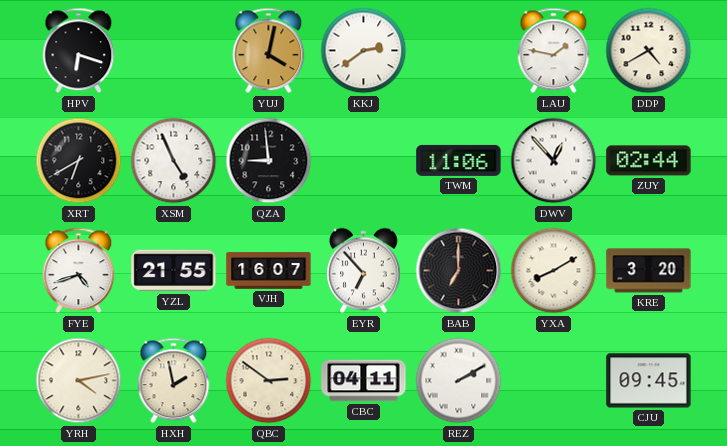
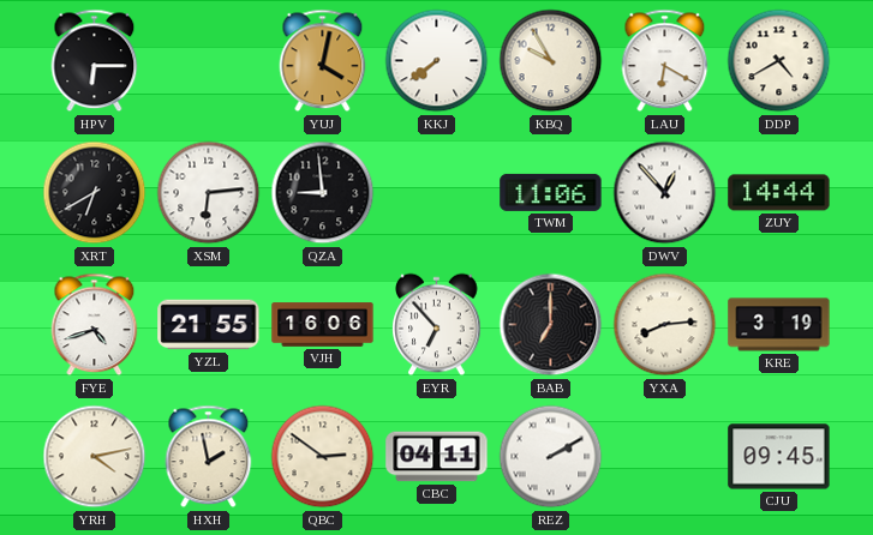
HPV: 6:18 -> 6:15 (95, 61)
KKJ: 2:39 -> 7:39 (437, 61)
KBQ: none -> 9:55 (551, 61)
LAU: 1:47 -> 6:20 (665, 61)
XSM: 4:56 -> 6:14 (209, 193)
ZUY: 02:44 -> 14:44 (779, 193)
VJH: 16:07 -> 16:06 (323, 325)
YXA: 8:10 -> 8:14 (665, 325)
KRE: 3:20 -> 3:19 (779, 325)
